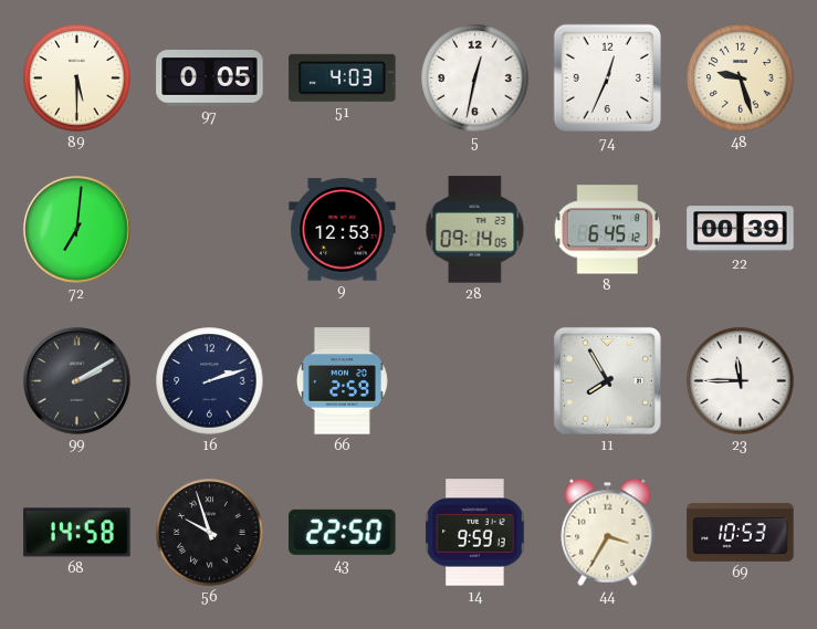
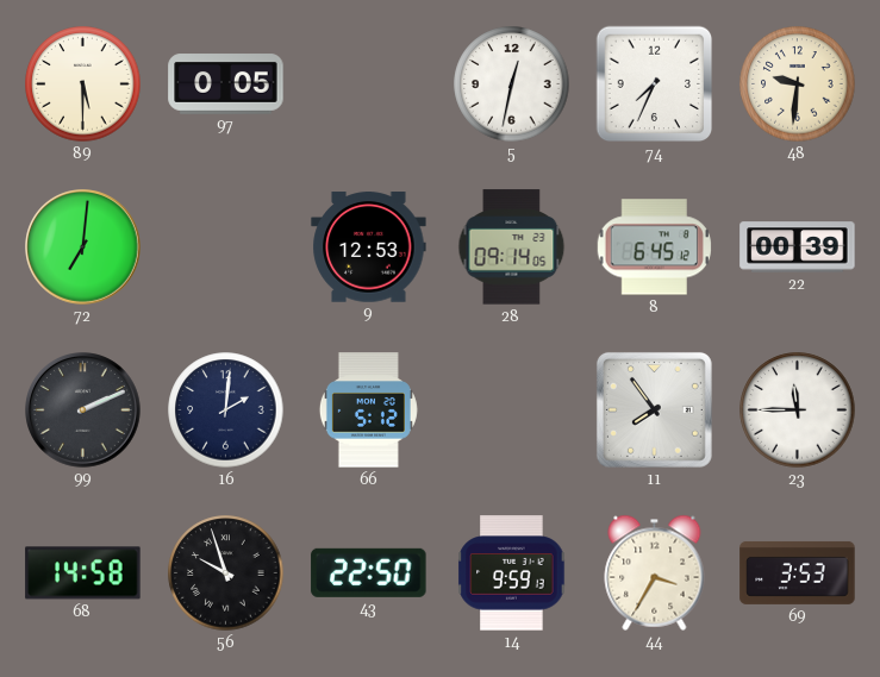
51: 4:03 -> none (343, 77)
74: 12:34 -> 7:34 (655, 84)
48: 9:27 -> 9:31 (798, 84)
99: 2:10 -> 2:11 (83, 410)
16: 2:12 -> 2:01 (226, 410)
66: 2:59 -> 5:12 (368, 410)
11: 7:55 -> 7:54 (654, 409)
69: 10:53 -> 3:53 (798, 572)
